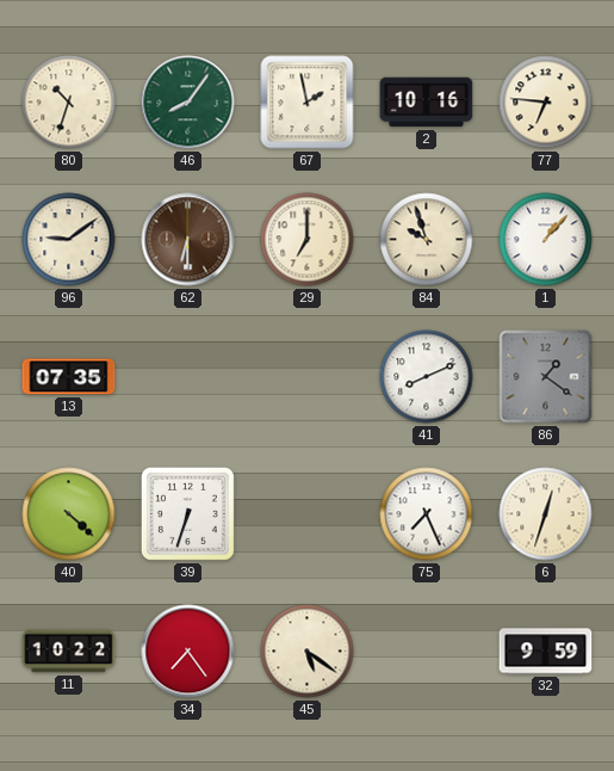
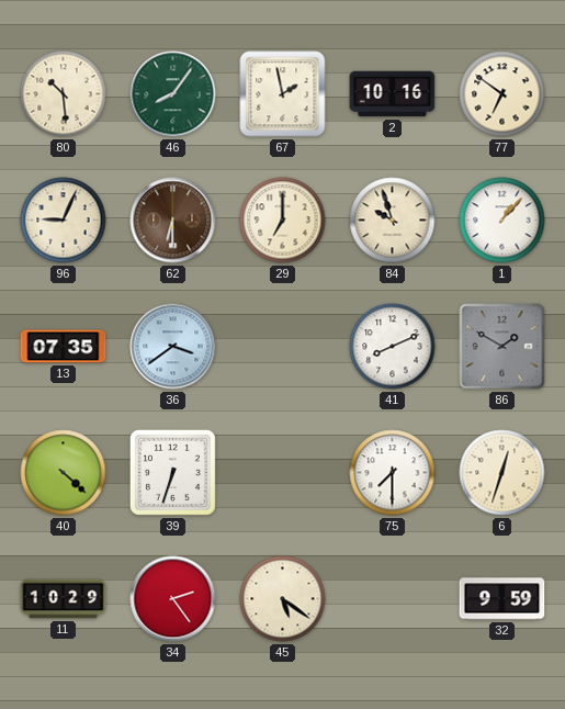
80: 10:33 -> 10:29 (64, 94)
77: 6:46 -> 6:51 (502, 94)
96: 9:09 -> 9:04 (64, 221)
36: none -> 3:39 (173, 347)
86: 1:21 -> 1:50 (502, 347)
75: 7:26 -> 7:30 (393, 473)
11: 10:22 -> 10:29 (64, 599)
34: 7:24 -> 2:24 (173, 599)
